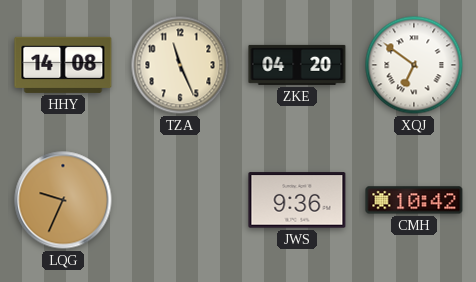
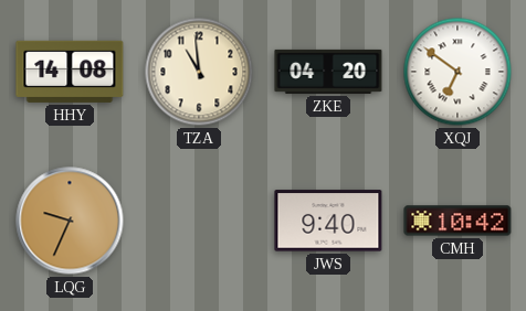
TZA: 11:26 -> 10:59 (199, 72)
JWS: 9:36 -> 9:40 (328, 221)
